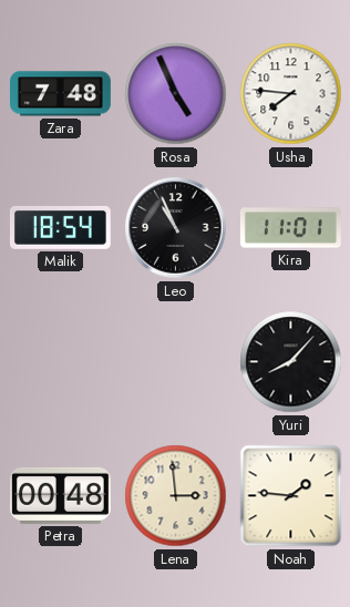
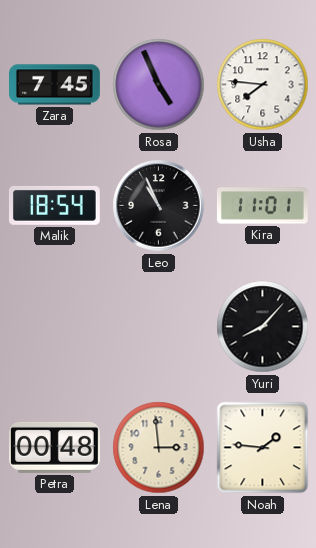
Zara: 7:48 -> 7:45 (55, 85)
